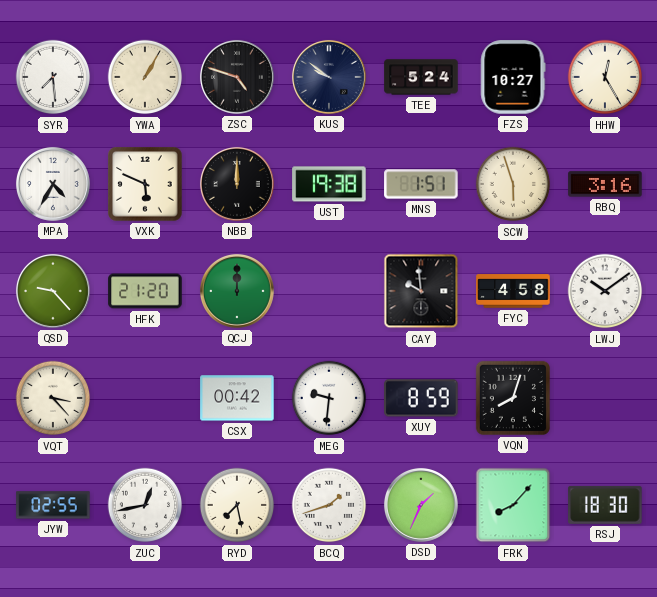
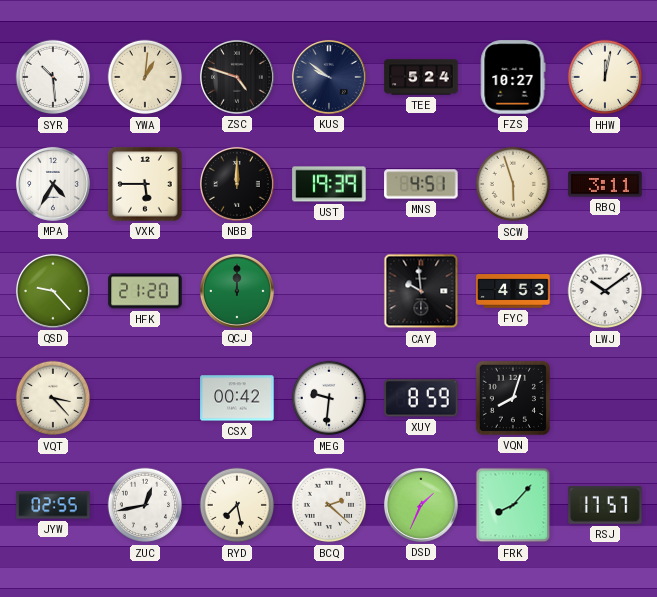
SYR: 7:29 -> 10:29 (53, 77)
YWA: 1:05 -> 1:01 (145, 77)
HHW: 12:25 -> 12:02 (605, 77)
VXK: 5:49 -> 5:45 (145, 184)
UST: 19:38 -> 19:39 (329, 184)
MNS: 1:51 -> 4:51 (421, 184)
RBQ: 3:16 -> 3:11 (605, 184)
FYC: 4:58 -> 4:53 (513, 291)
BCQ: 1:42 -> 2:22 (329, 505)
RSJ: 18:30 -> 17:57 (605, 505)
